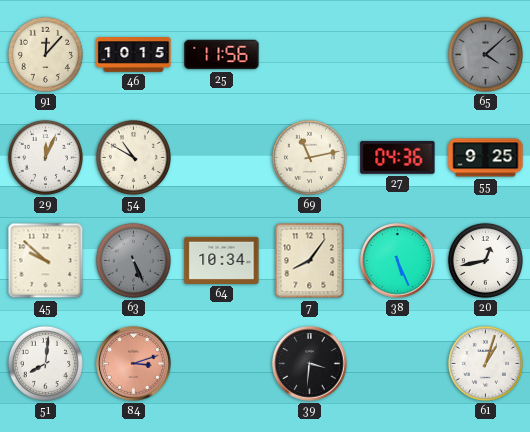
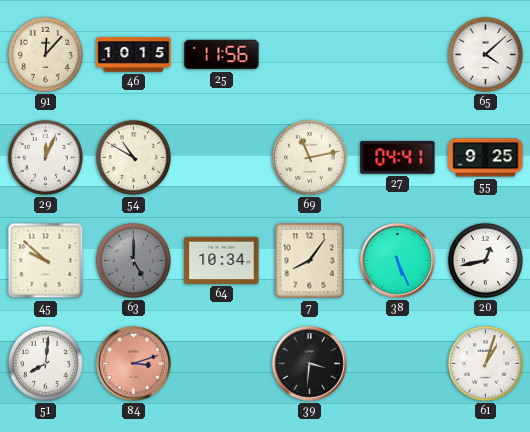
65 dial: grey -> white (485, 54)
27: 04:36 -> 04:41 (398, 157)
63: 5:26 -> 5:00 (133, 260)
